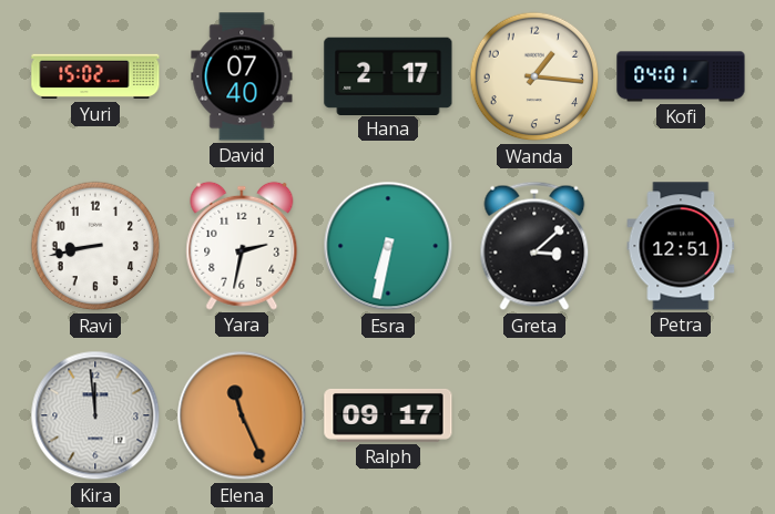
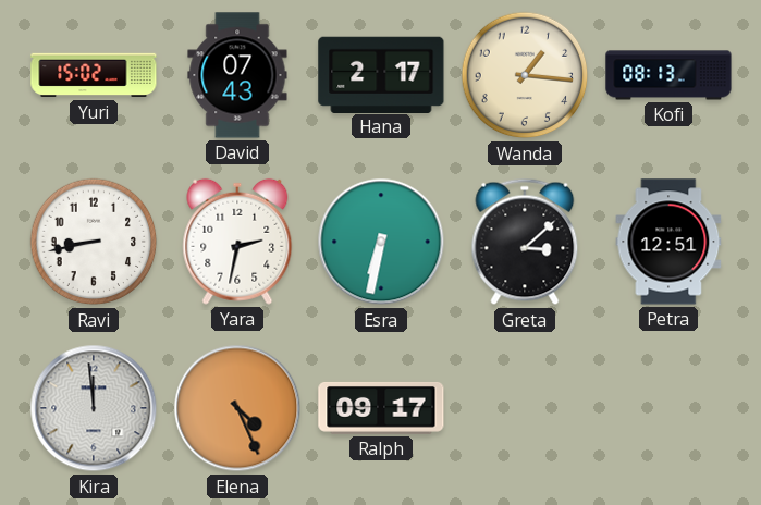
David: 07:40 -> 07:43 (237, 75)
Kofi: 04:01 -> 08:13 (668, 75)
Elena: 11:26 -> 4:26 (237, 408)
